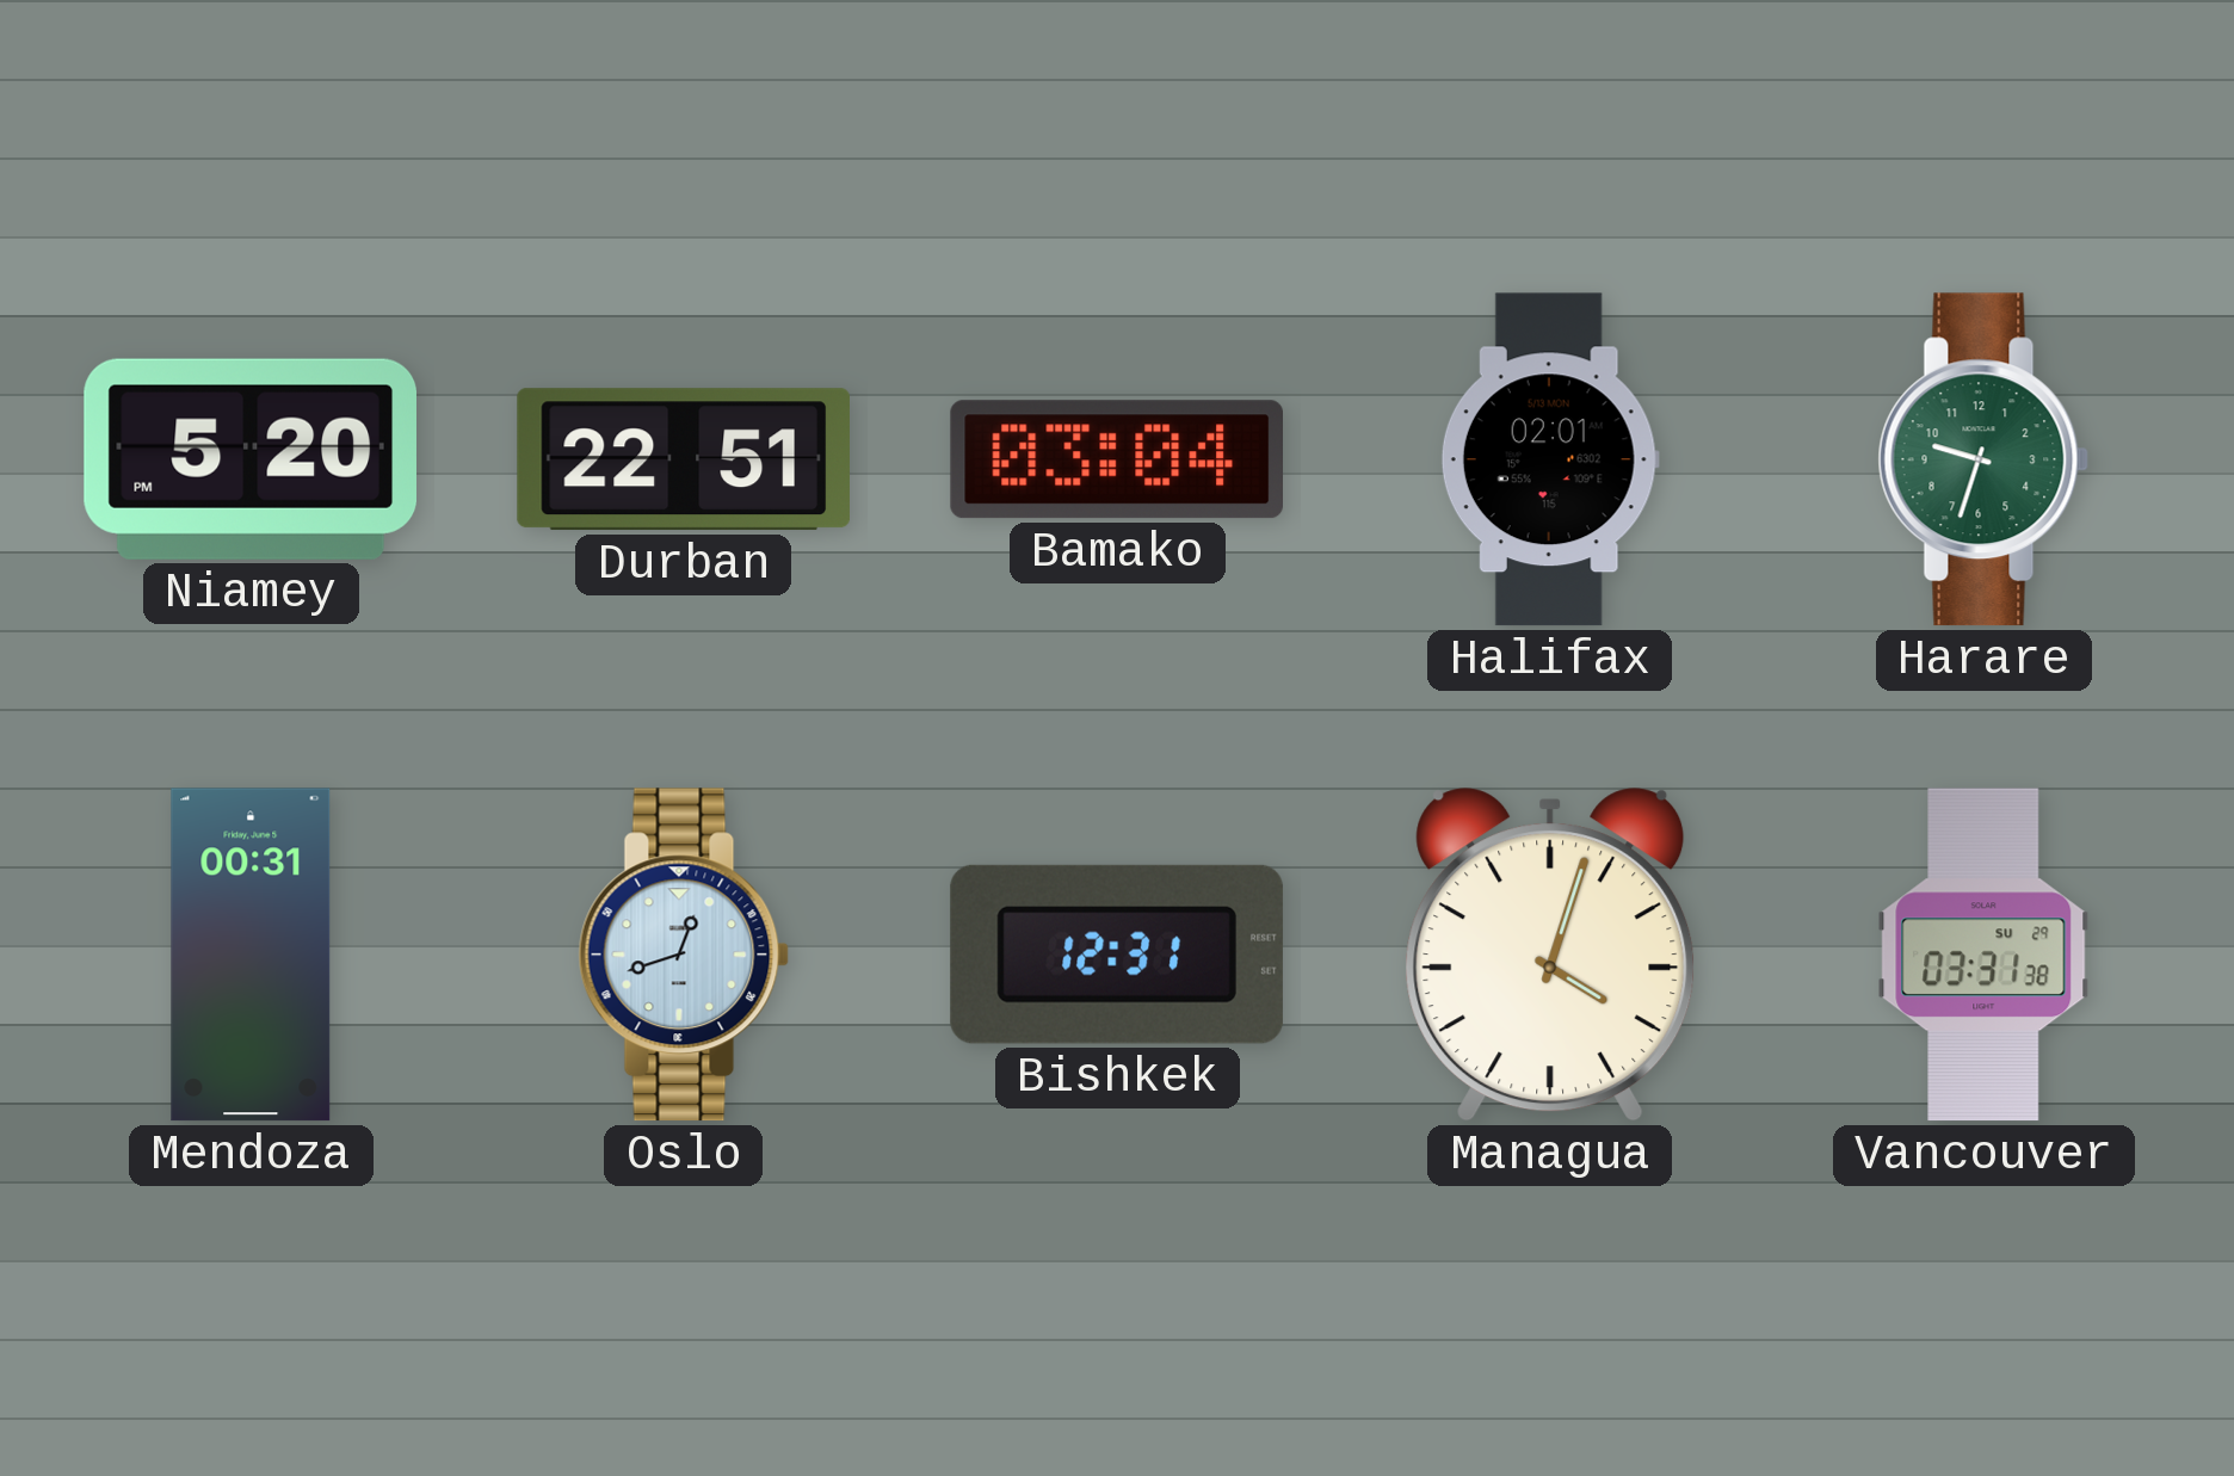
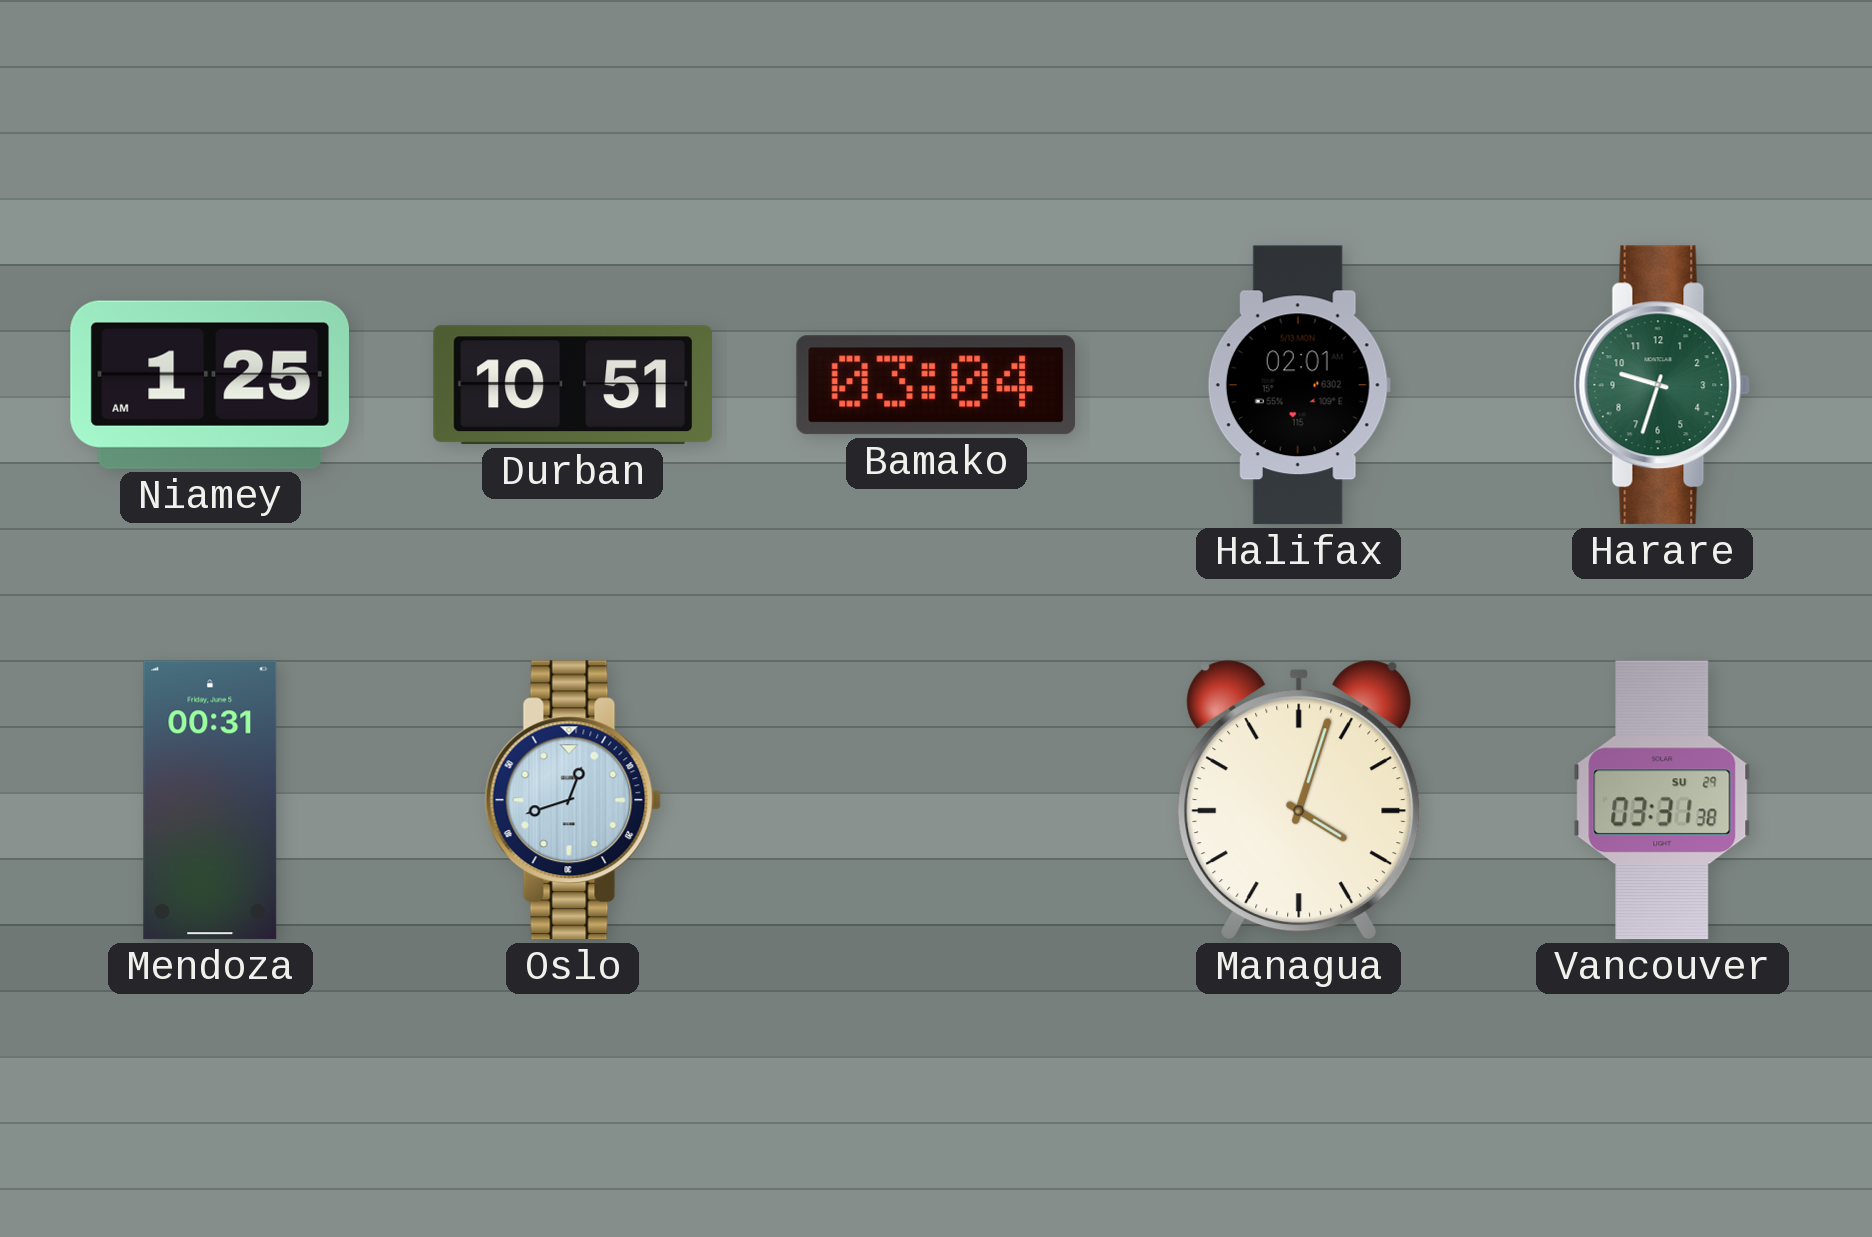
Niamey: 5:20 -> 1:25 (210, 385)
Durban: 22:51 -> 10:51 (573, 385)
Bishkek: 12:31 -> none (1117, 955)
